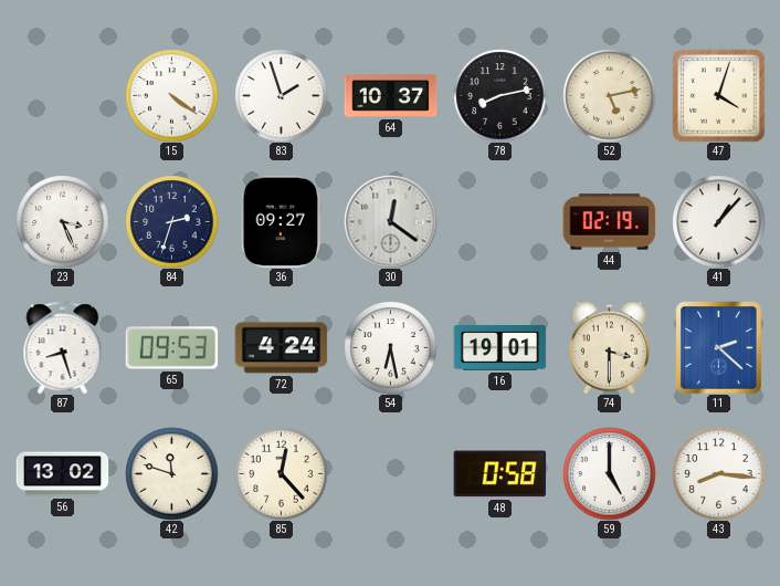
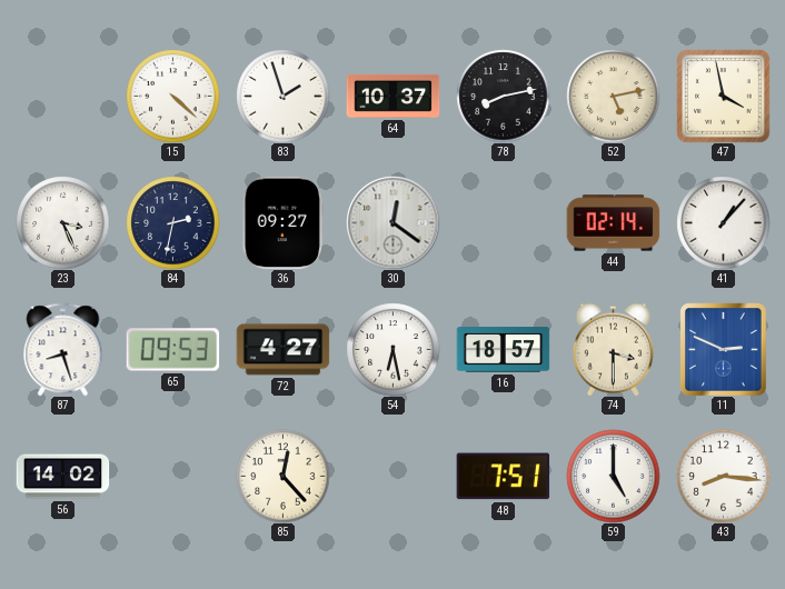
15: 4:21 -> 4:22 (172, 96)
47: 4:03 -> 3:58 (723, 96)
84: 2:33 -> 2:32 (172, 222)
44: 02:19 -> 02:14 (613, 223)
72: 4:24 -> 4:27 (282, 350)
16: 19:01 -> 18:57 (503, 350)
11: 2:22 -> 2:49 (724, 349)
56: 13:02 -> 14:02 (62, 477)
42: 11:48 -> none (171, 473)
48: 0:58 -> 7:51 (503, 477)
